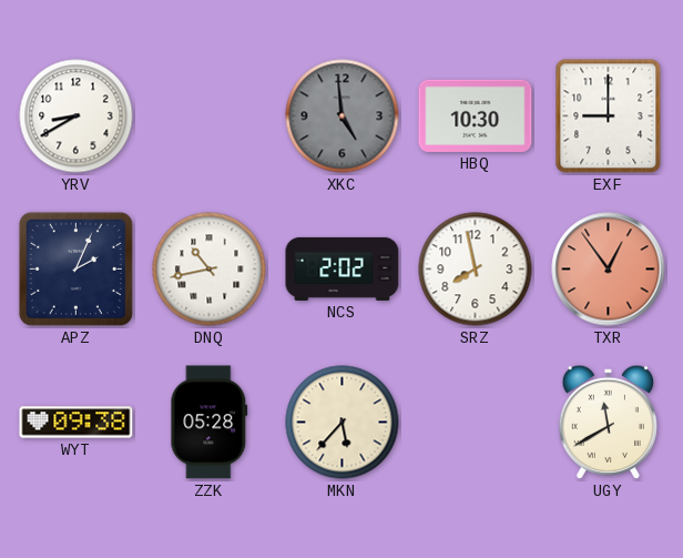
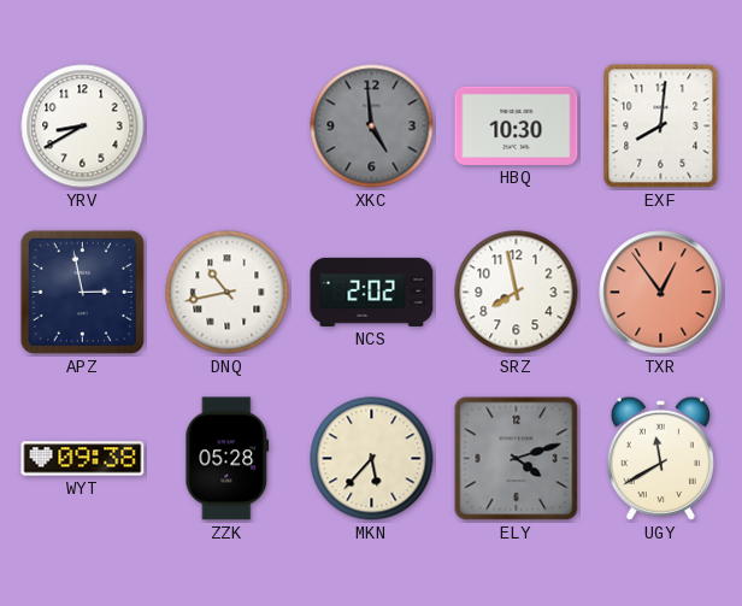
EXF: 9:00 -> 8:01 (661, 127)
APZ: 2:04 -> 2:58 (82, 292)
ELY: none -> 4:12 (517, 459)
